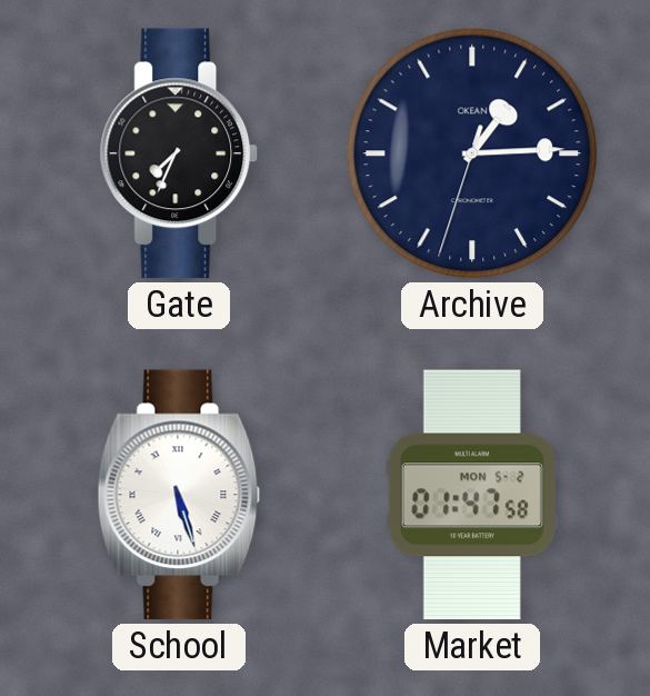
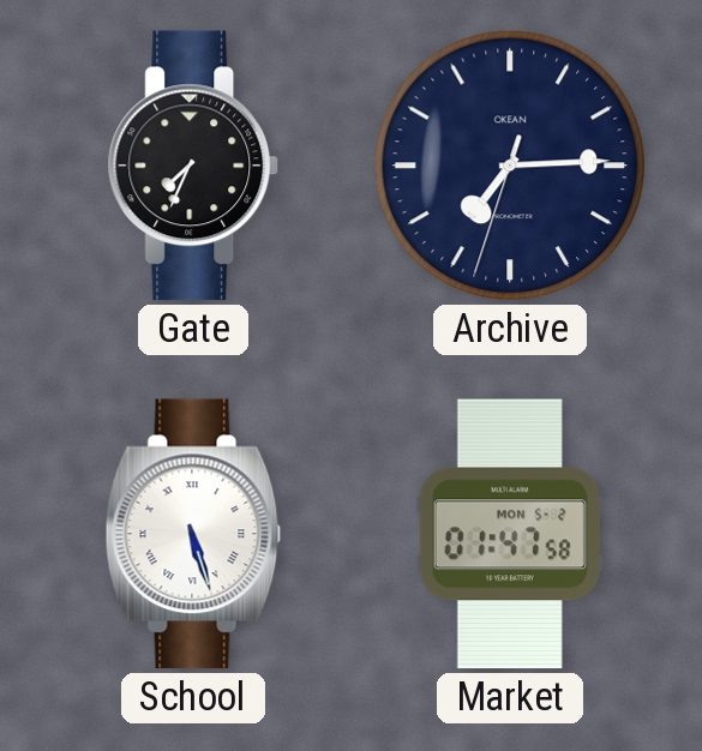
Archive: 1:14 -> 7:14 (510, 166)
